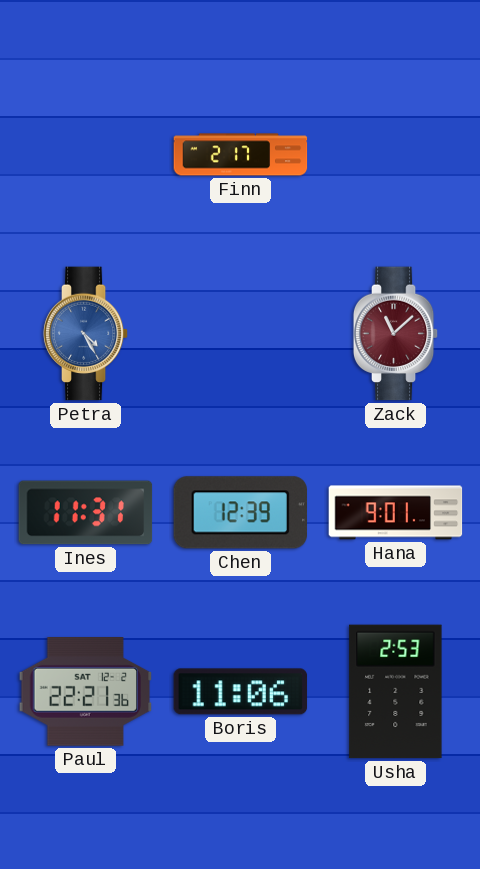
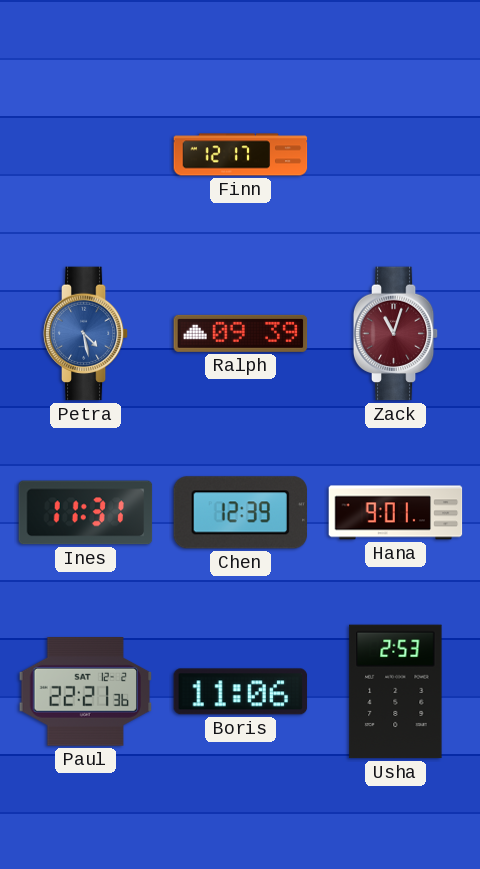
Finn: 2:17 -> 12:17 (241, 155)
Petra: 4:25 -> 4:28 (86, 334)
Ralph: none -> 09:39 (241, 333)
Zack: 11:08 -> 11:03 (396, 334)
